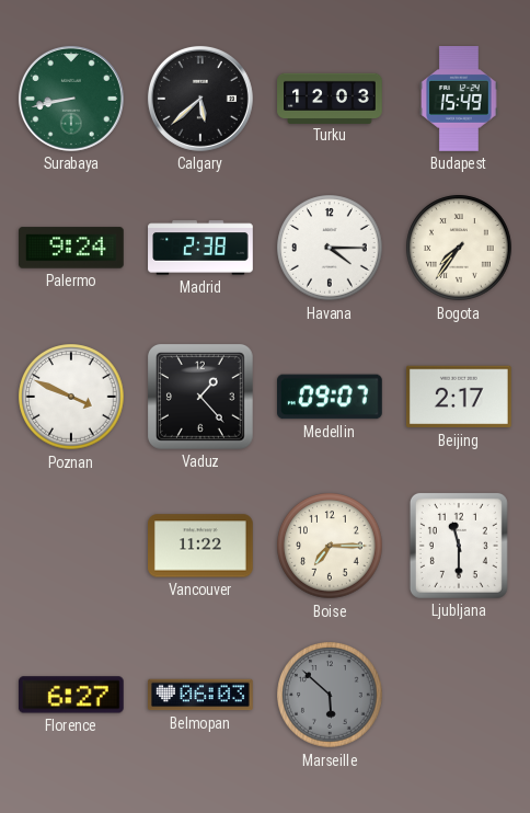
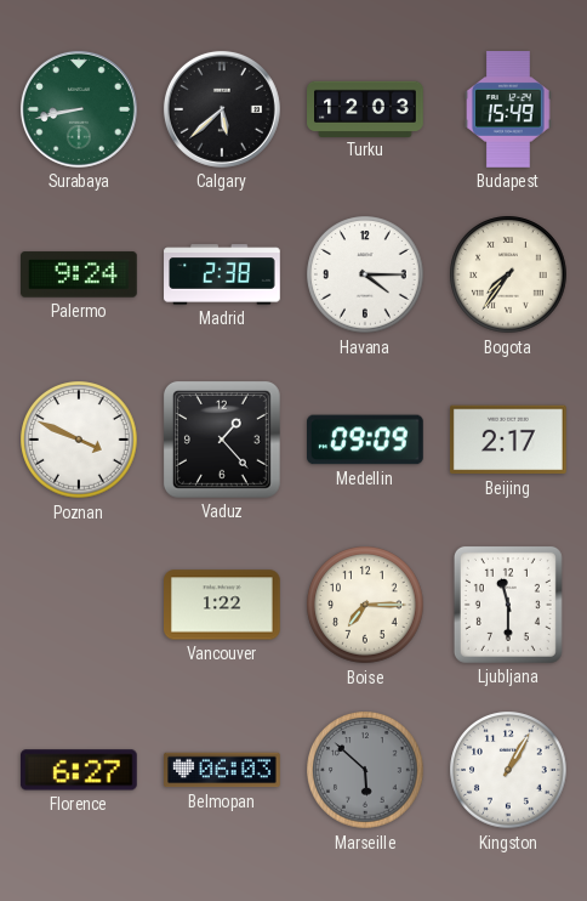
Medellin: 09:07 -> 09:09 (366, 440)
Vancouver: 11:22 -> 1:22 (223, 605)
Kingston: none -> 1:05 (508, 770)
